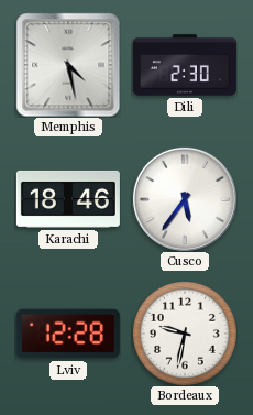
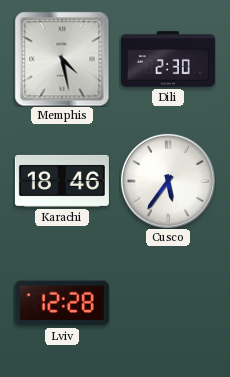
Bordeaux: 9:32 -> none (185, 334)
